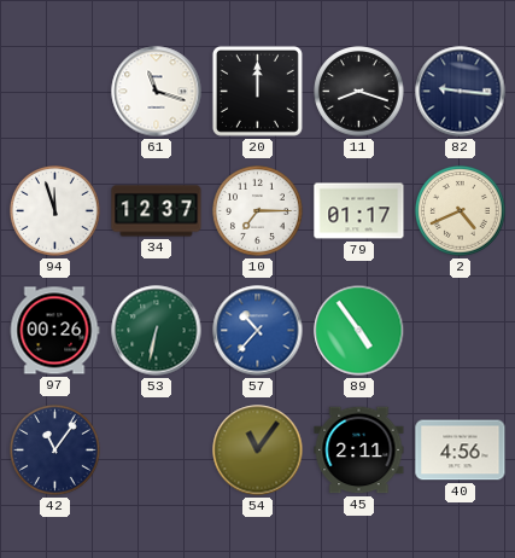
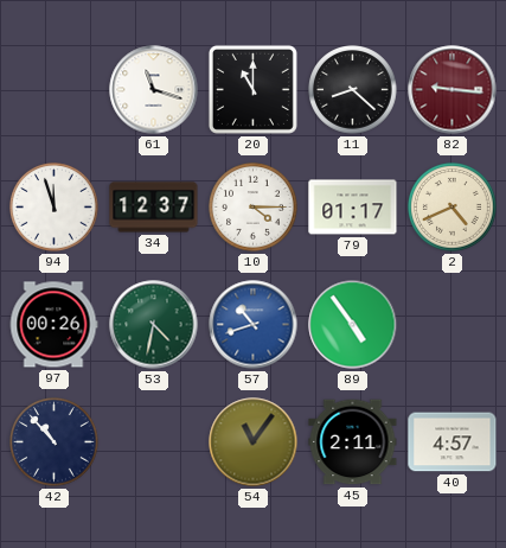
20: 12:00 -> 11:00 (252, 89)
11: 8:18 -> 8:22 (353, 90)
82 dial: navy -> burgundy (453, 90)
10: 7:15 -> 4:15 (254, 208)
53: 6:32 -> 4:32 (154, 325)
57: 10:37 -> 10:42 (254, 325)
42: 11:06 -> 10:53 (55, 442)
40: 4:56 -> 4:57 (453, 442)
